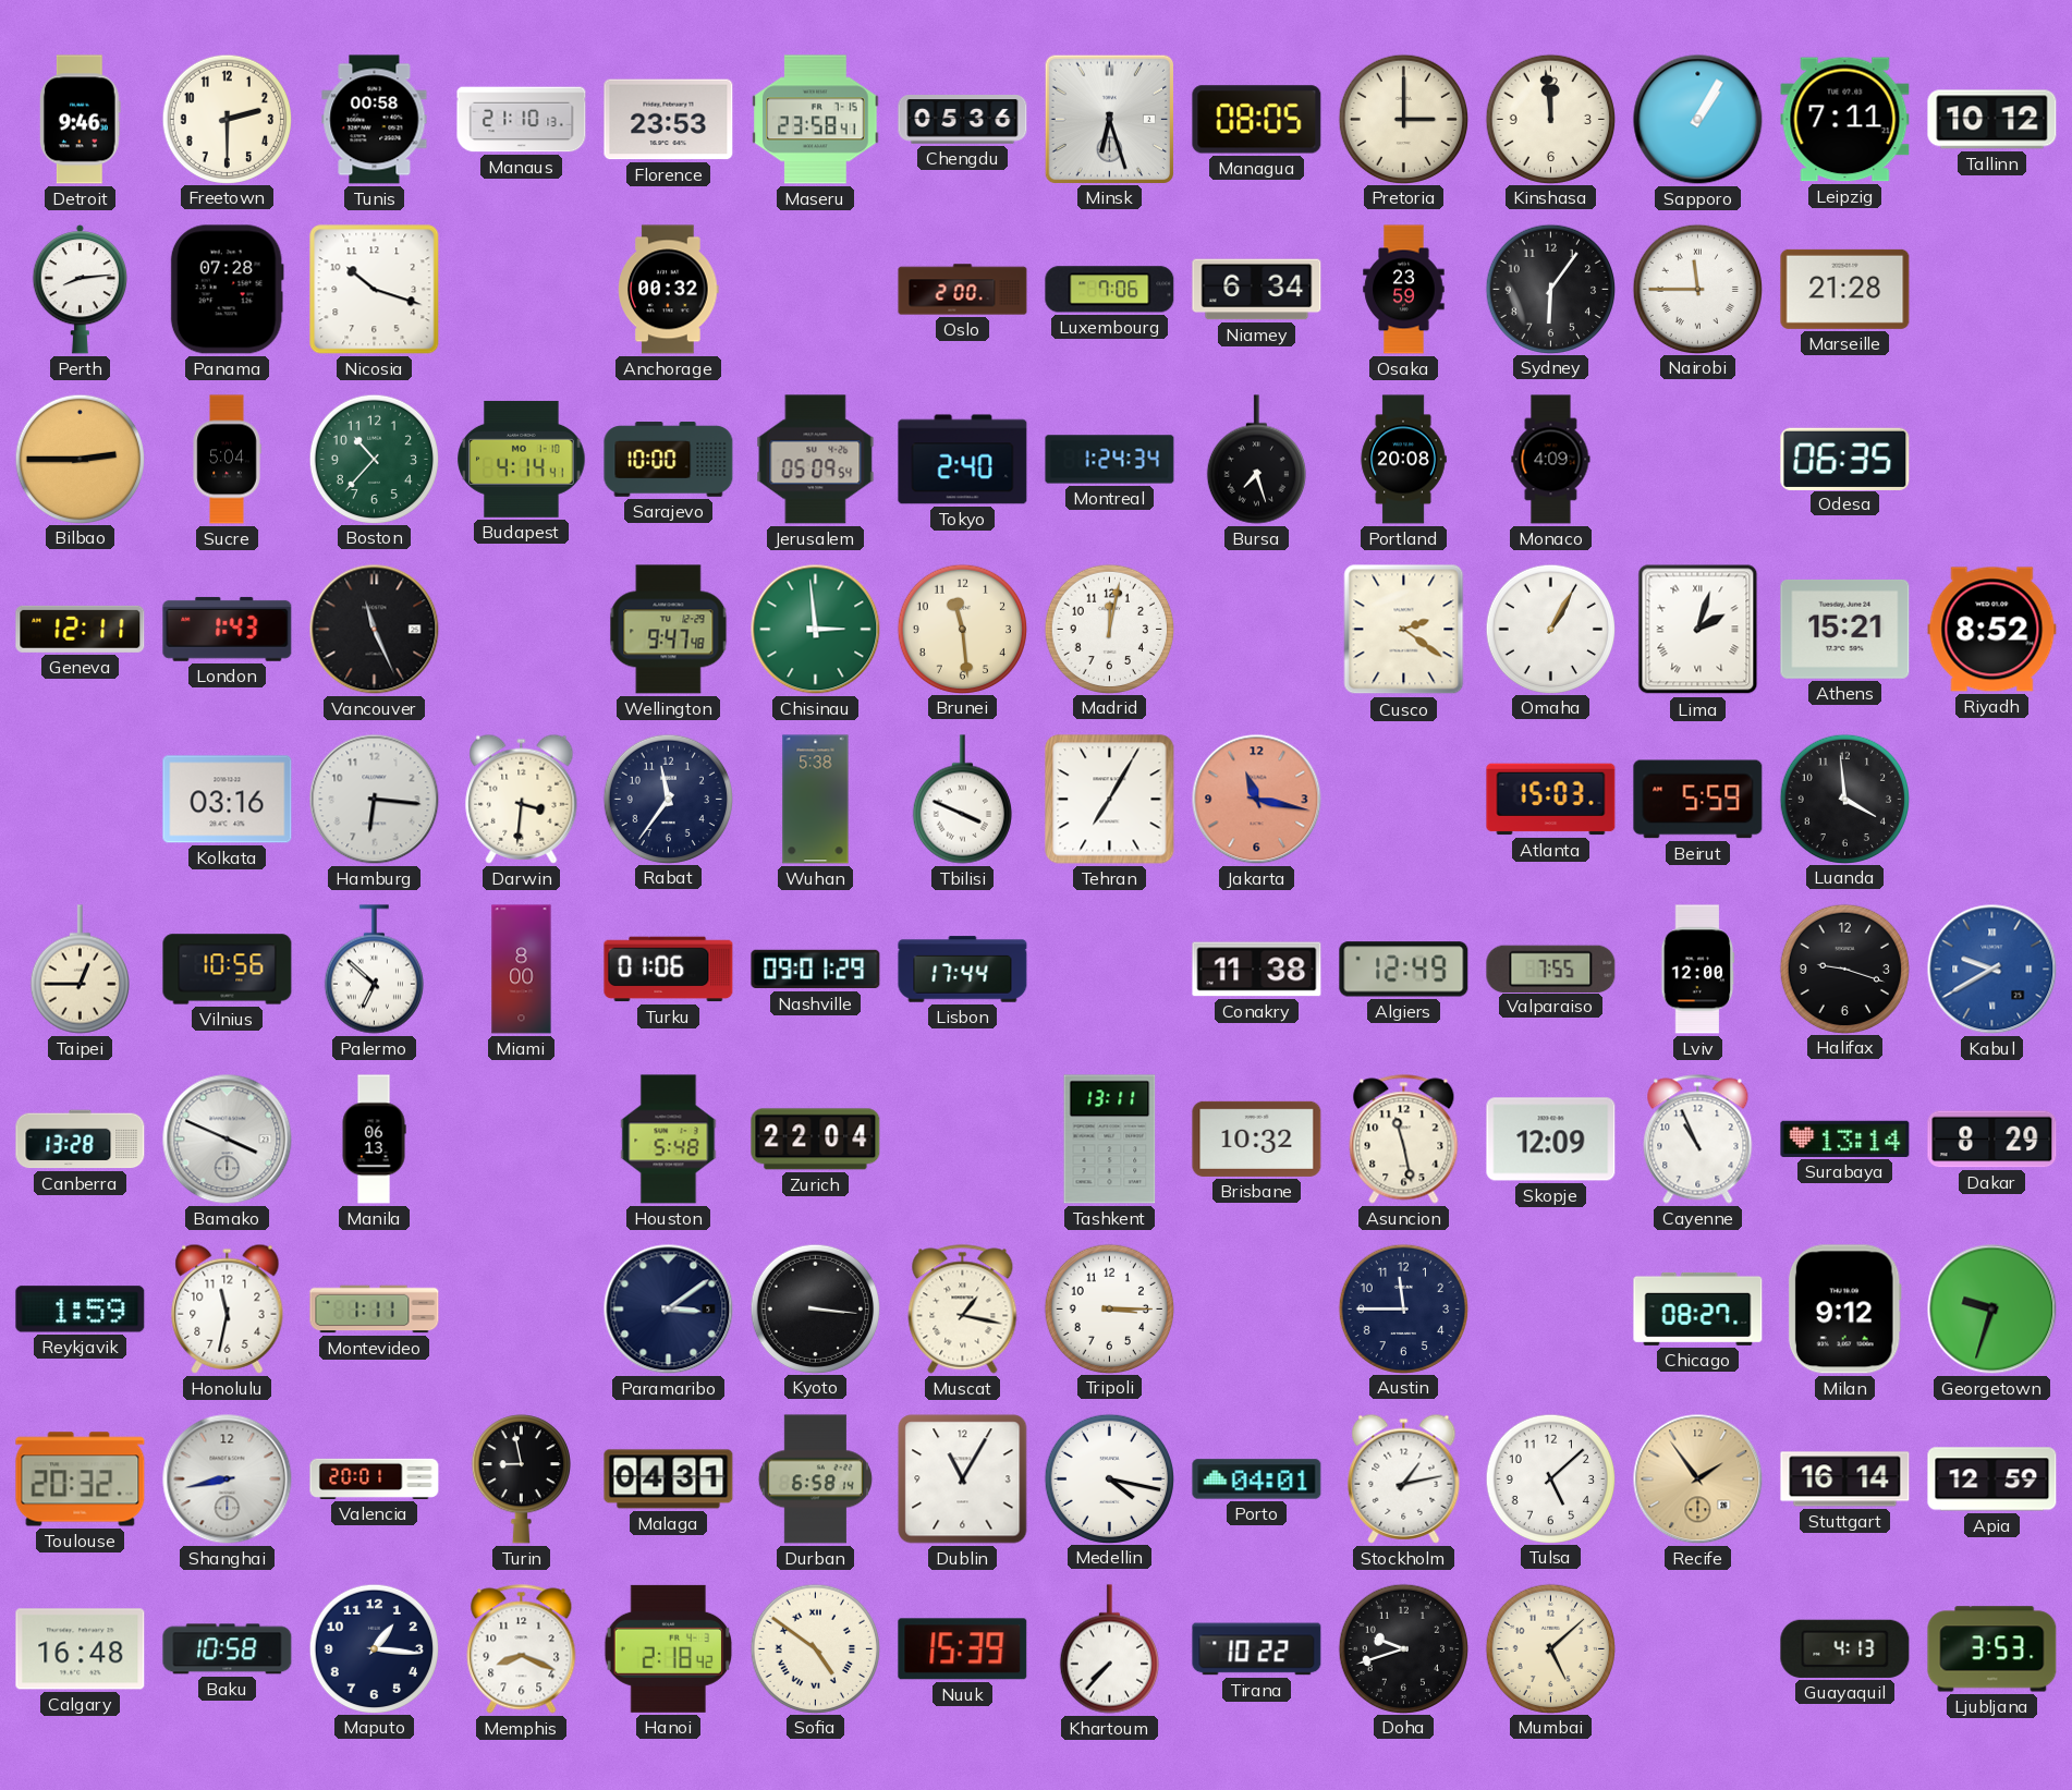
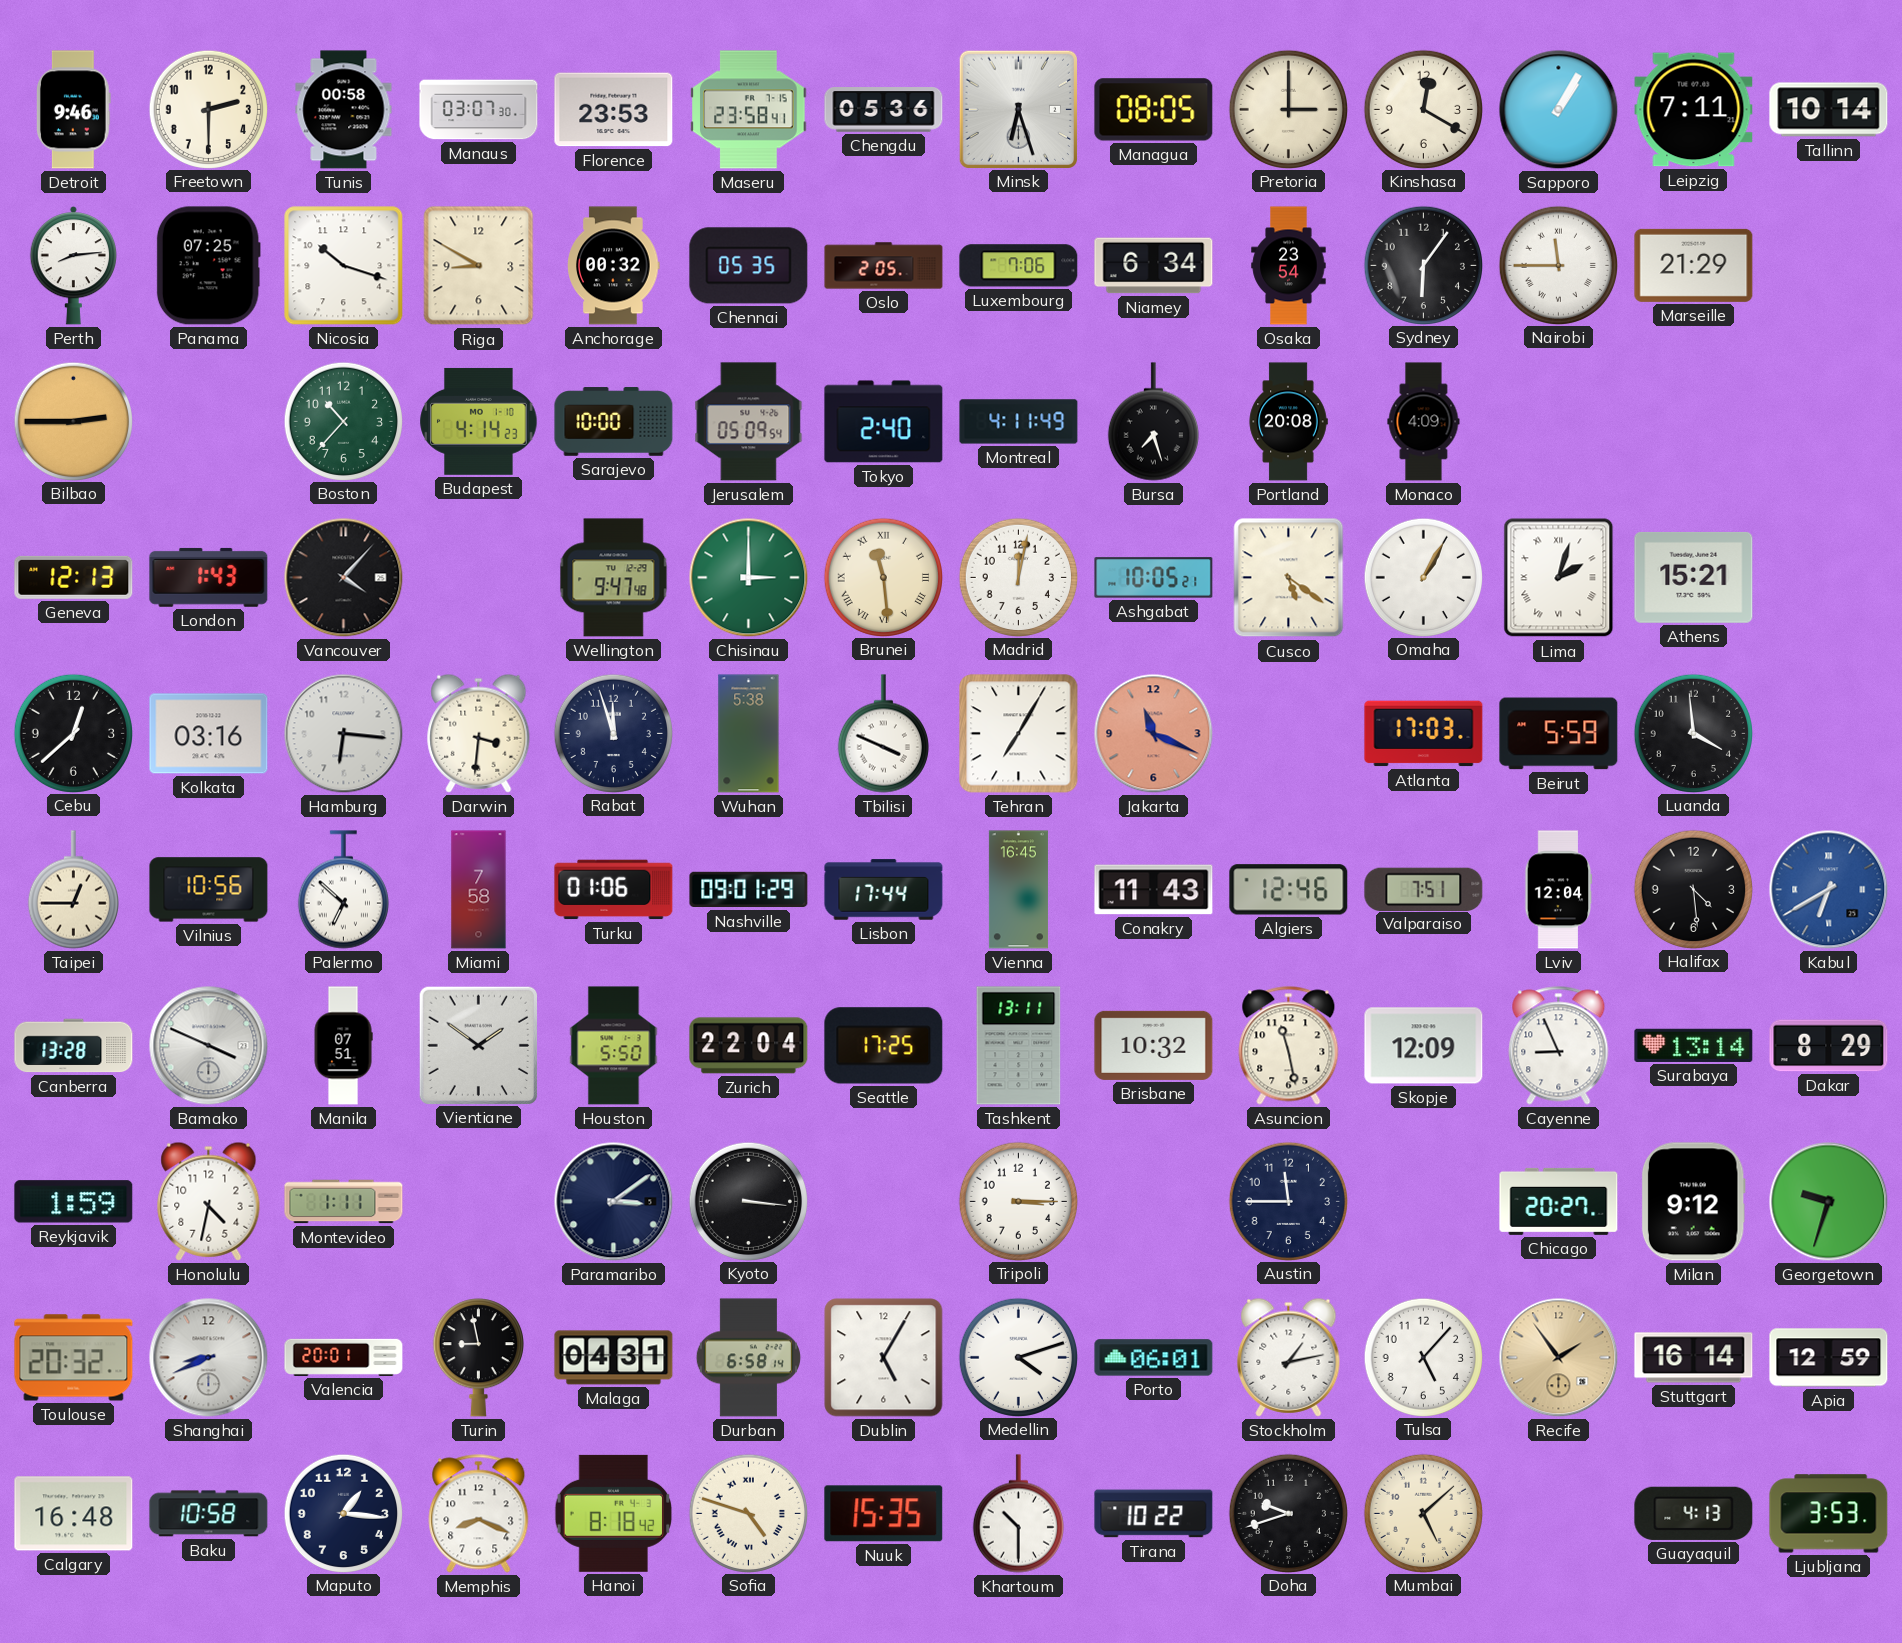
Manaus: 21:10 -> 03:07 (479, 110)
Kinshasa: 11:59 -> 12:20 (1423, 109)
Tallinn: 10:12 -> 10:14 (1829, 110)
Panama: 07:28 -> 07:25 (208, 266)
Riga: none -> 8:50 (479, 266)
Chennai: none -> 05:35 (749, 266)
Oslo: 2:00 -> 2:05 (884, 266)
Osaka: 23:59 -> 23:54 (1289, 266)
Marseille: 21:28 -> 21:29 (1694, 265)
Sucre: 5:04 -> none (227, 460)
Budapest: 4:14:41 -> 4:14:23 (479, 421)
Montreal: 1:24 -> 4:11 (1019, 422)
Odesa: 06:35 -> none (1845, 459)
Geneva: 12:11 -> 12:13 (74, 577)
Vancouver: 11:26 -> 4:07 (344, 578)
Chisinau: 2:59 -> 3:00 (749, 578)
Brunei numerals: Arabic -> Roman (883, 577)
Ashgabat: none -> 10:05 (1154, 578)
Cusco: 2:21 -> 5:21 (1289, 578)
Riyadh: 8:52 -> none (1992, 630)
Cebu: none -> 12:38 (73, 733)
Rabat: 11:36 -> 11:57 (613, 733)
Jakarta: 11:17 -> 11:19 (1154, 734)
Atlanta: 15:03 -> 17:03 (1424, 734)
Miami: 8:00 -> 7:58 (479, 890)
Vienna: none -> 16:45 (1018, 890)
Conakry: 11:38 -> 11:43 (1154, 890)
Algiers: 12:49 -> 12:46 (1289, 890)
Valparaiso: 7:55 -> 7:51 (1424, 889)
Lviv: 12:00 -> 12:04 (1559, 890)
Halifax: 9:18 -> 4:29 (1693, 889)
Kabul: 9:40 -> 6:40 (1829, 890)
Manila: 06:13 -> 07:51 (343, 1046)
Vientiane: none -> 1:51 (478, 1045)
Houston: 5:48 -> 5:50 (614, 1046)
Seattle: none -> 17:25 (884, 1046)
Cayenne: 10:56 -> 8:56 (1559, 1046)
Honolulu: 11:32 -> 4:32 (209, 1201)
Muscat: 1:17 -> none (963, 1310)
Chicago: 08:27 -> 20:27 (1559, 1201)
Shanghai: 8:43 -> 8:41 (209, 1358)
Dublin: 11:05 -> 5:05 (884, 1358)
Medellin: 4:17 -> 4:12 (1018, 1357)
Porto: 04:01 -> 06:01 (1154, 1358)
Tulsa: 5:08 -> 5:07 (1423, 1357)
Hanoi: 2:18 -> 8:18 (613, 1513)
Sofia: 4:51 -> 4:48 (748, 1513)
Nuuk: 15:39 -> 15:35 (884, 1514)
Khartoum: 7:37 -> 10:30 (1018, 1514)
